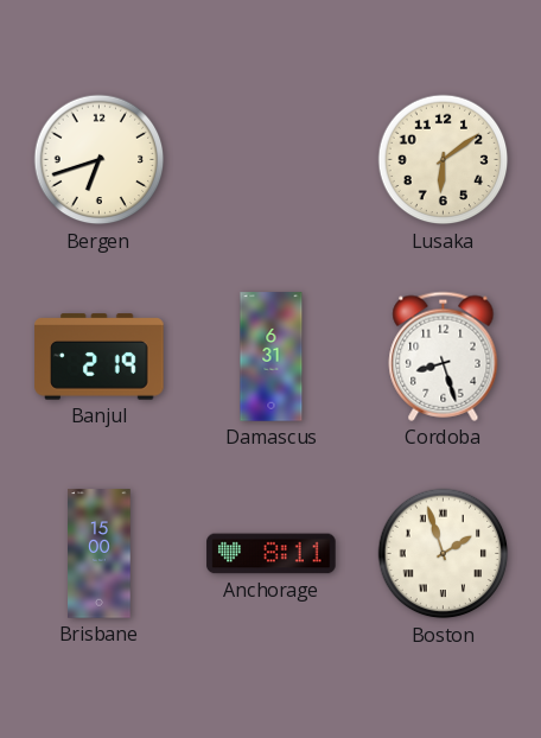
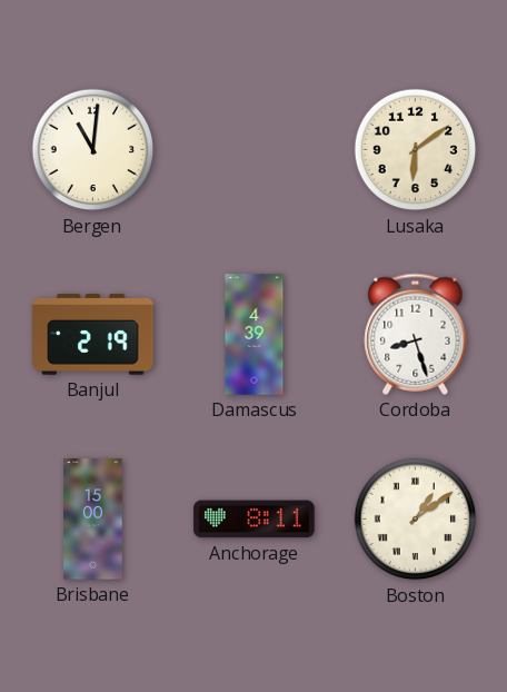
Bergen: 6:42 -> 11:01 (93, 150)
Damascus: 6:31 -> 4:39 (255, 335)
Boston: 1:57 -> 1:09 (416, 520)
